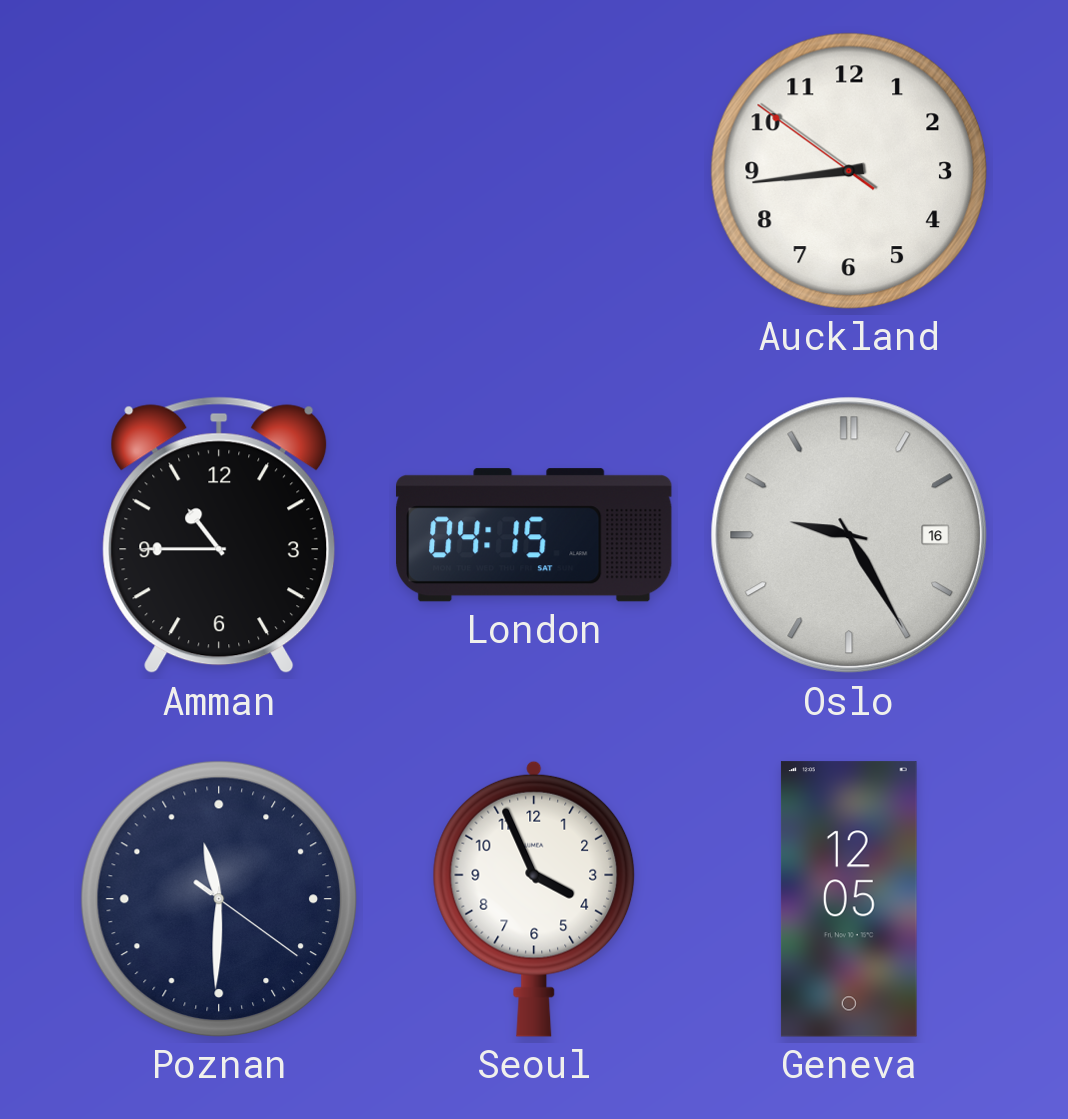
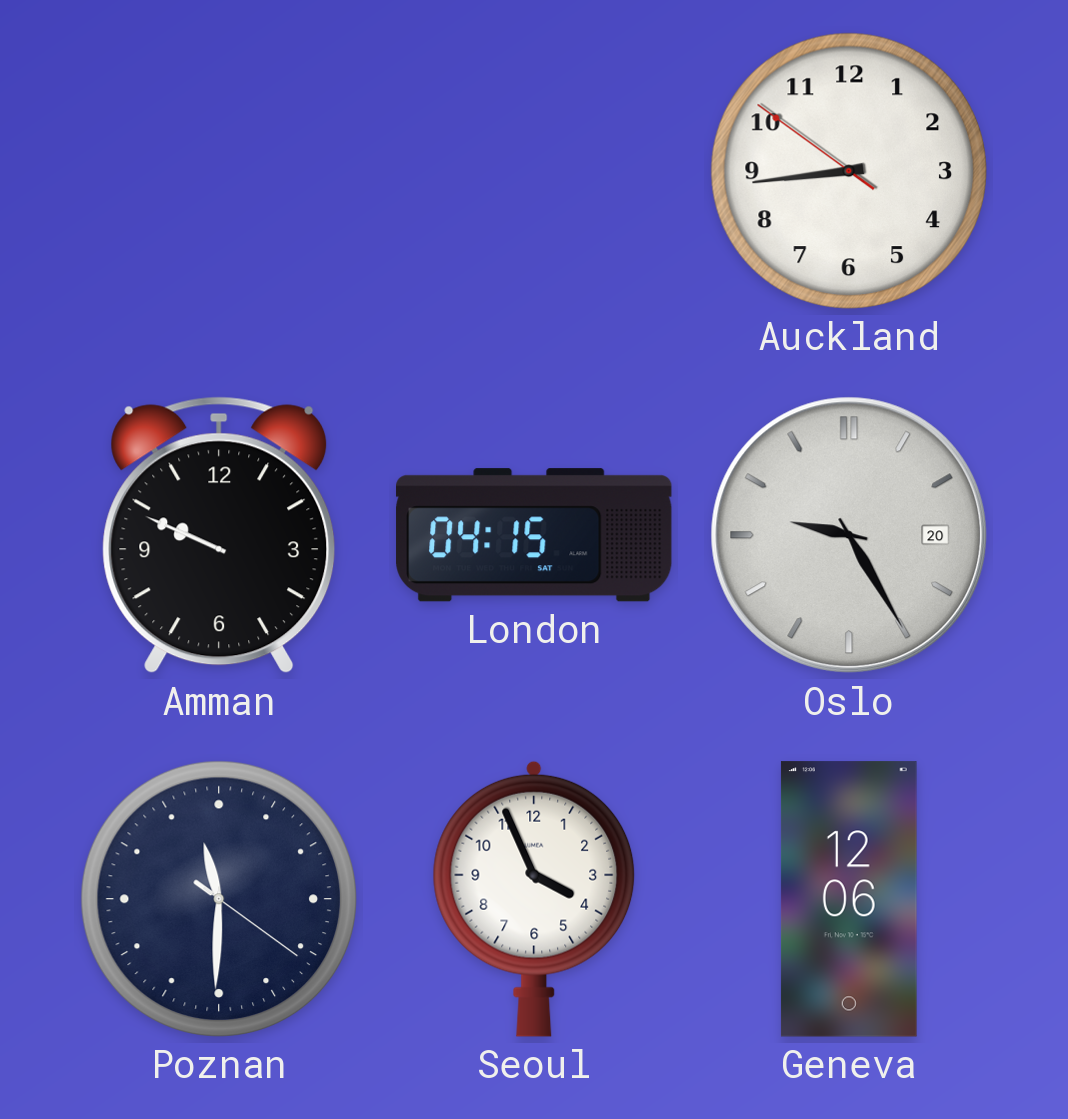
Amman: 10:45 -> 9:49 (219, 535)
Oslo date: 16 -> 20 (849, 535)
Geneva: 12:05 -> 12:06 (849, 899)
